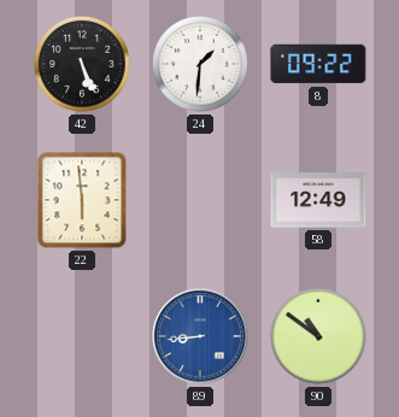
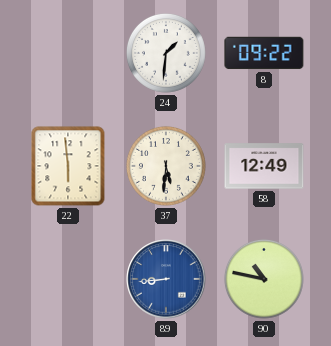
42: 5:26 -> none (82, 64)
37: none -> 5:31 (166, 166)
90: 10:51 -> 10:47 (264, 279)
